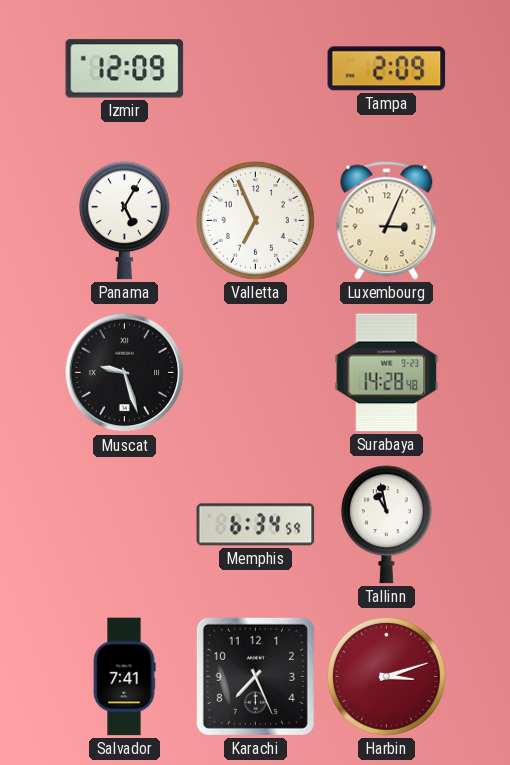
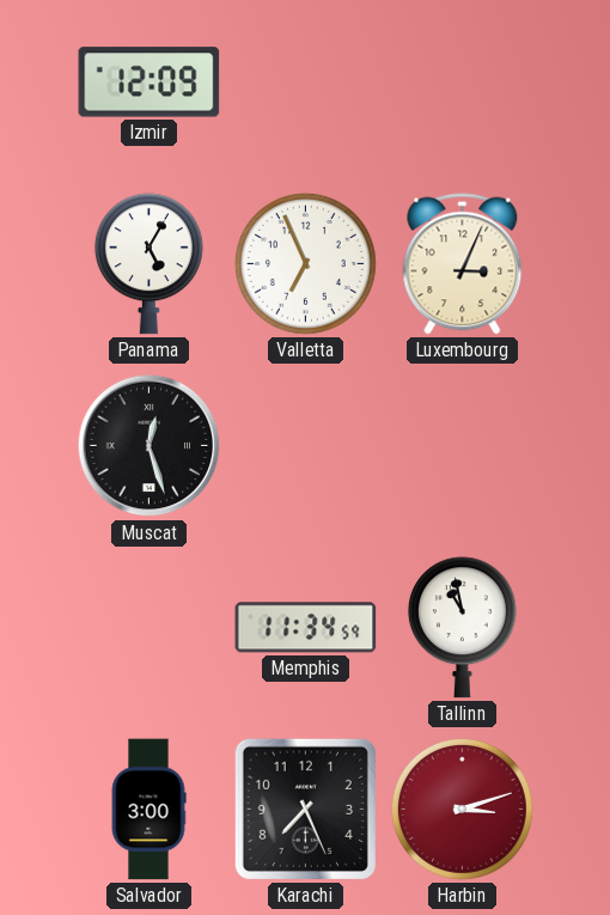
Tampa: 2:09 -> none (387, 69)
Muscat: 9:27 -> 12:27 (150, 446)
Surabaya: 14:28 -> none (387, 373)
Memphis: 6:34 -> 11:34 (306, 628)
Salvador: 7:41 -> 3:00 (148, 810)
